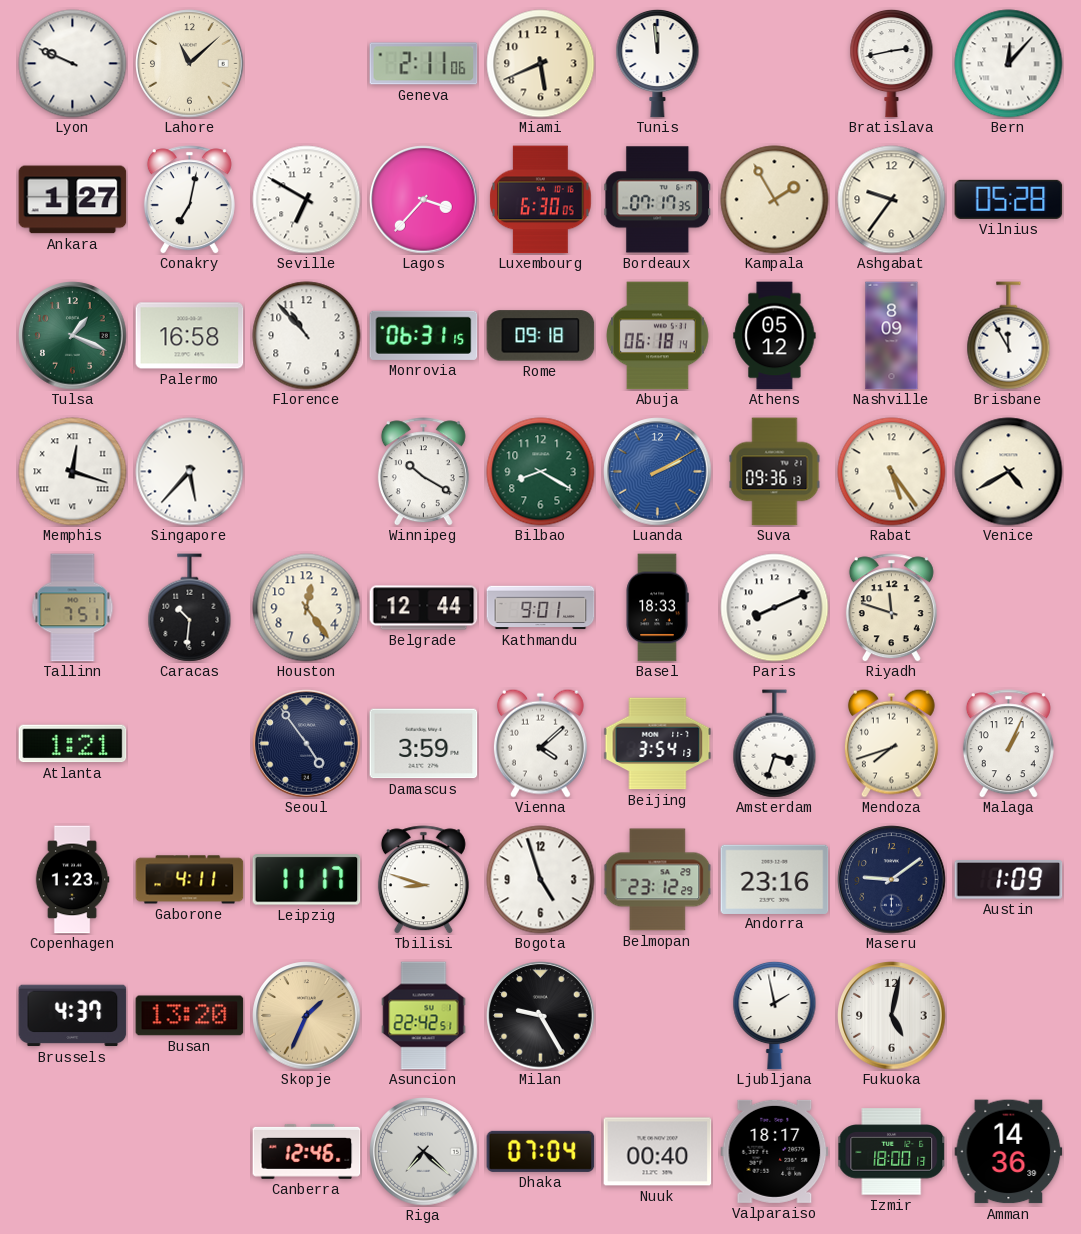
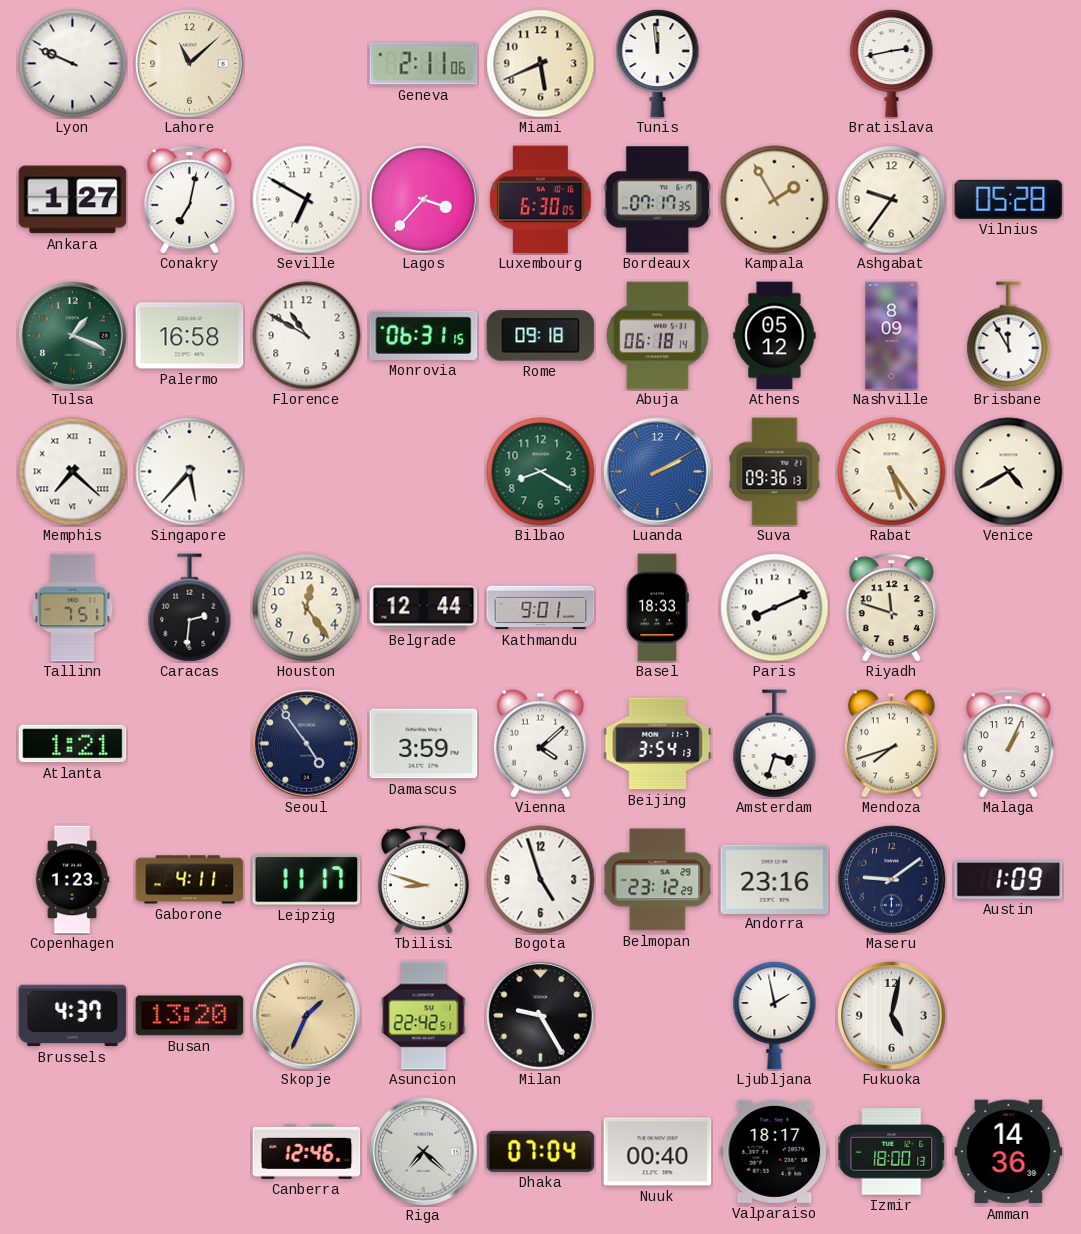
Bern: 12:07 -> none (1009, 64)
Florence: 10:53 -> 10:50 (307, 336)
Memphis: 12:18 -> 7:22 (73, 472)
Winnipeg: 10:20 -> none (423, 472)
Caracas: 10:31 -> 2:31 (190, 608)
